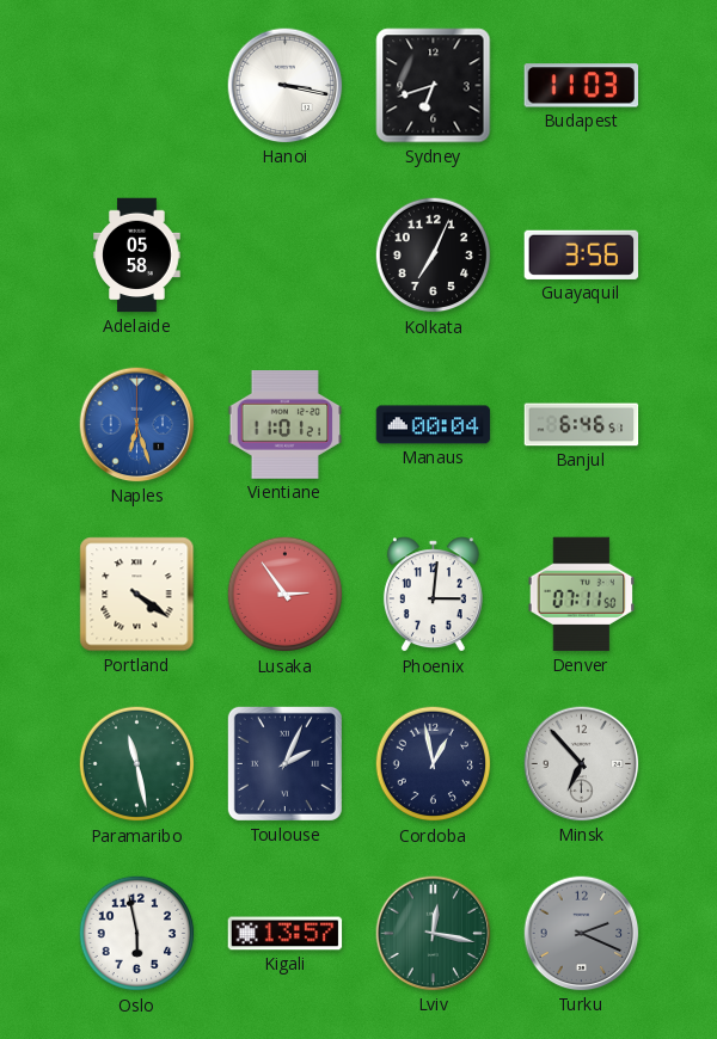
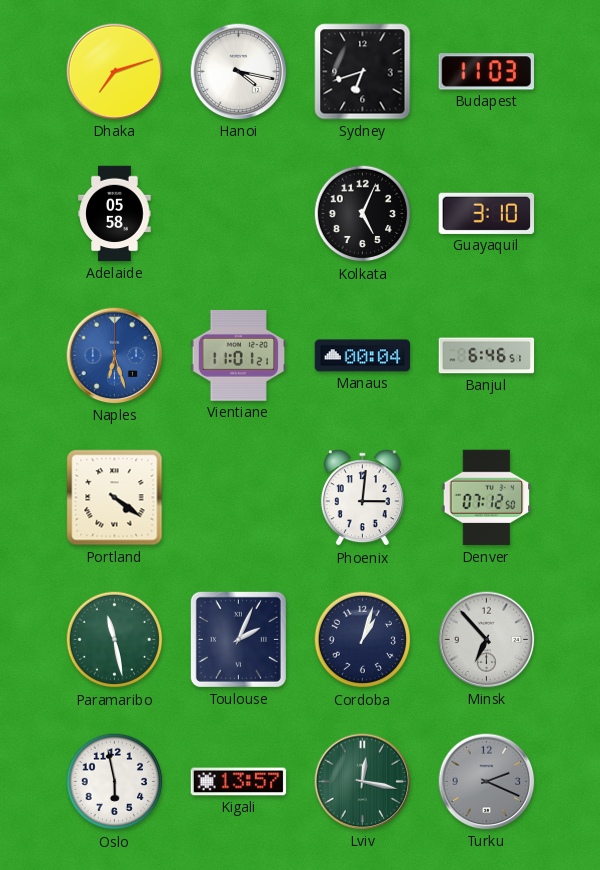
Dhaka: none -> 7:12 (115, 72)
Hanoi: 3:17 -> 4:17 (239, 72)
Kolkata: 7:04 -> 5:04 (363, 214)
Guayaquil: 3:56 -> 3:10 (487, 213)
Lusaka: 2:54 -> none (286, 595)
Denver: 07:11 -> 07:12 (487, 498)
Cordoba: 12:58 -> 1:03 (363, 640)
